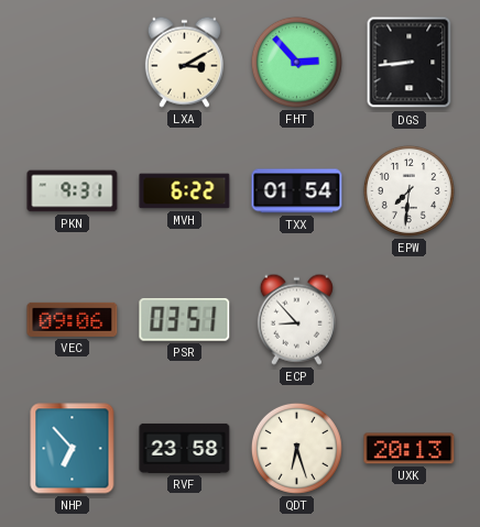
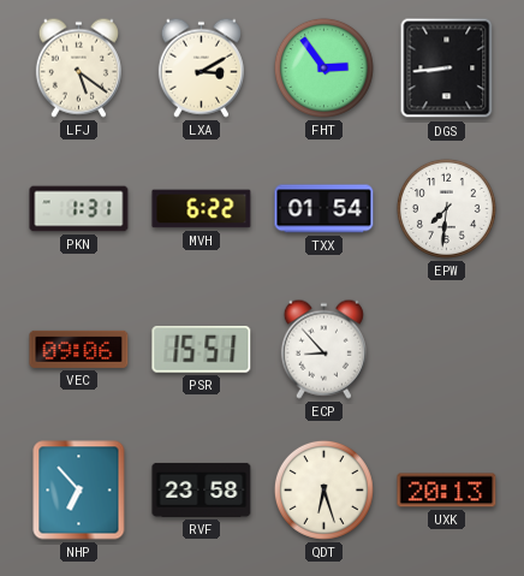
LFJ: none -> 5:21 (78, 67)
FHT: 2:53 -> 2:54 (323, 67)
PKN: 9:31 -> 1:31 (79, 209)
PSR: 03:51 -> 15:51 (202, 349)
